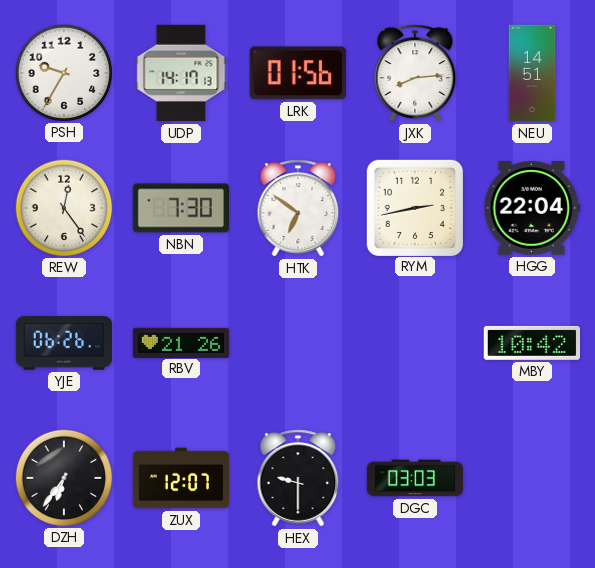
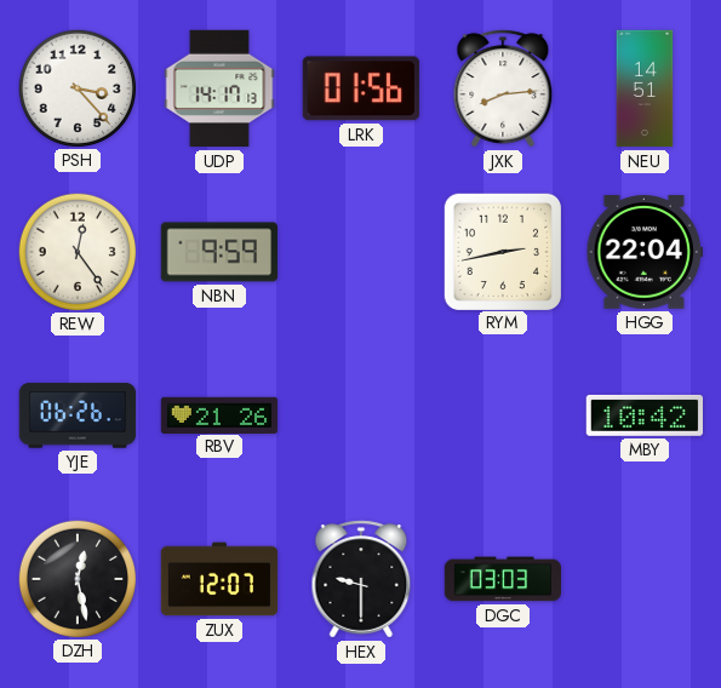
PSH: 9:35 -> 3:23 (76, 87)
NBN: 7:30 -> 9:59 (218, 252)
HTK: 6:51 -> none (298, 208)
DZH: 6:36 -> 12:28 (76, 578)
